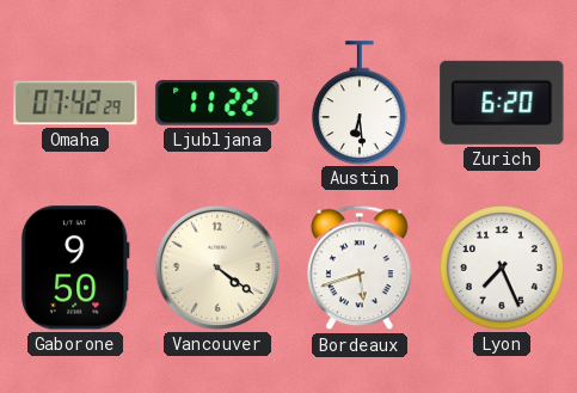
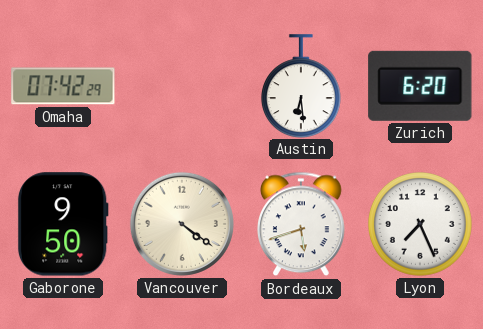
Ljubljana: 11:22 -> none (217, 103)
